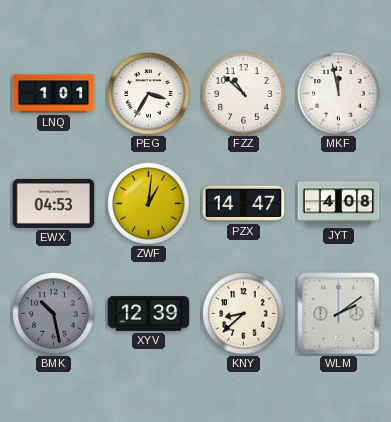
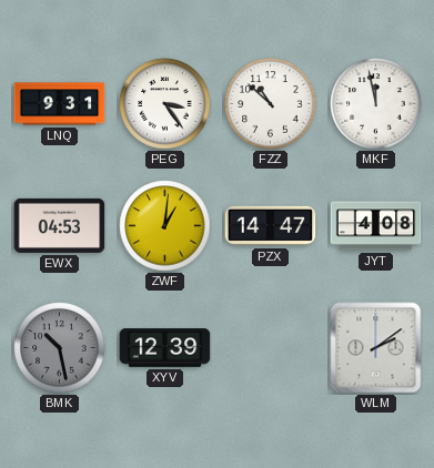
LNQ: 1:01 -> 9:31 (60, 104)
PEG: 3:35 -> 3:24 (165, 104)
KNY: 8:38 -> none (244, 314)
